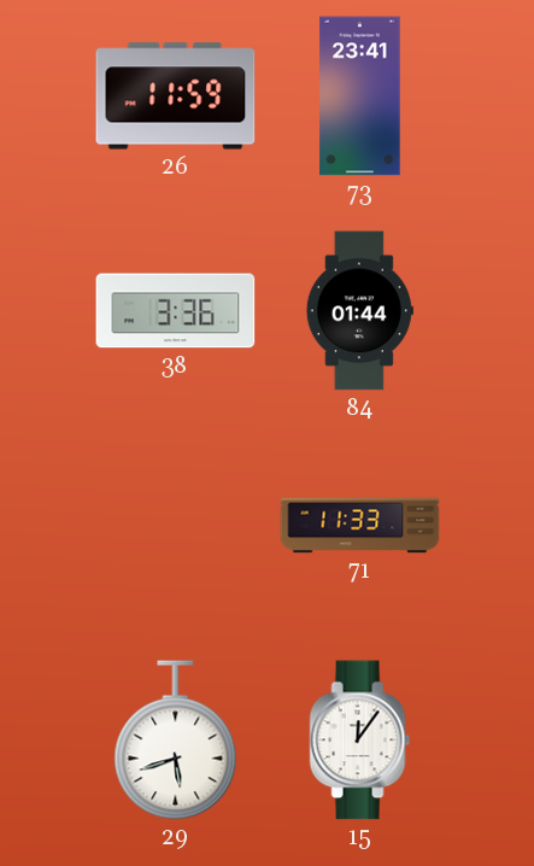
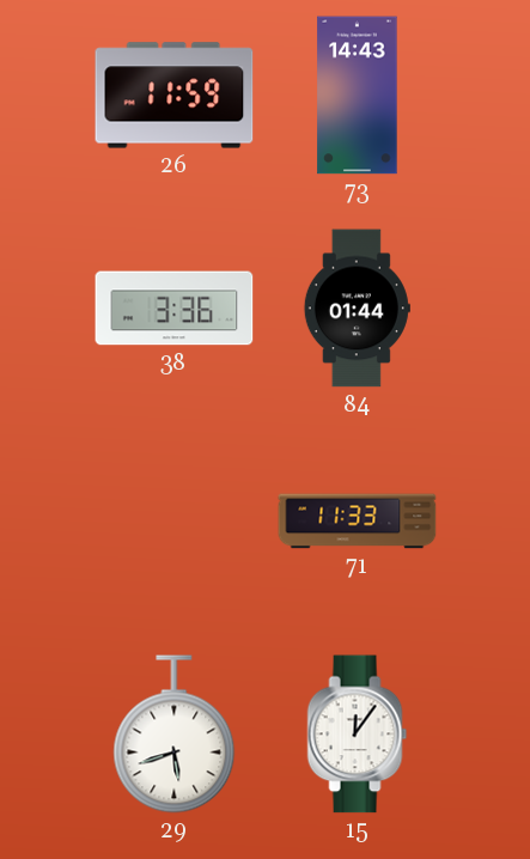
73: 23:41 -> 14:43 (358, 96)
